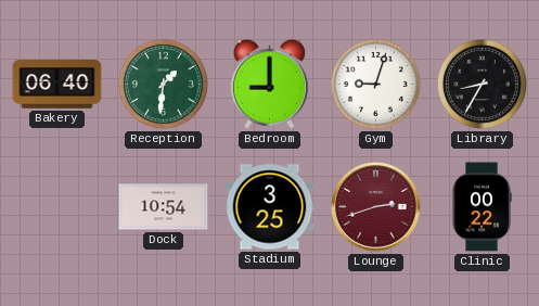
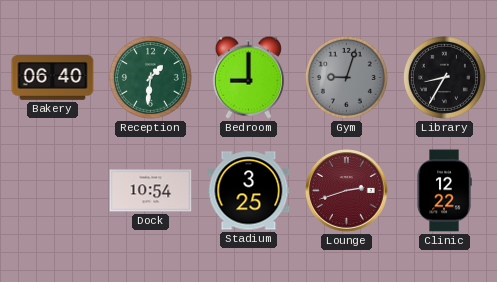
Gym dial: white -> grey (346, 77)
Clinic: 00:22 -> 12:22 (444, 191)
